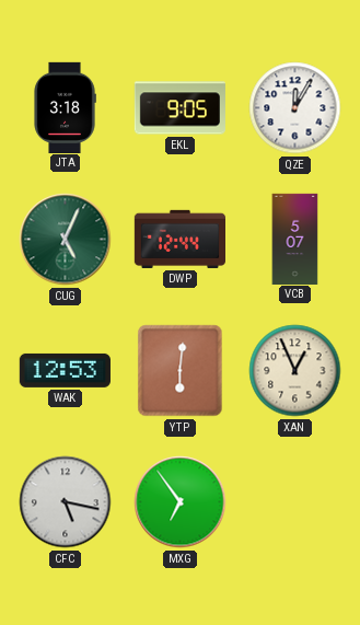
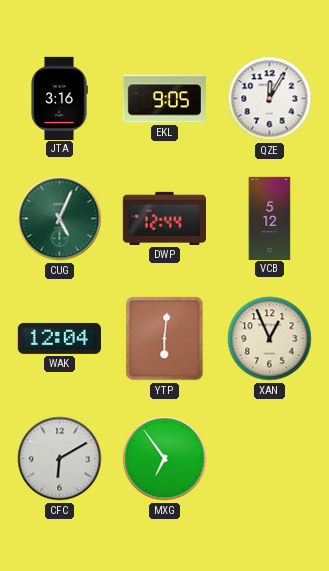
JTA: 3:18 -> 3:16 (59, 98)
VCB: 5:07 -> 5:12 (270, 218)
WAK: 12:53 -> 12:04 (59, 338)
CFC: 5:17 -> 6:10 (60, 459)
